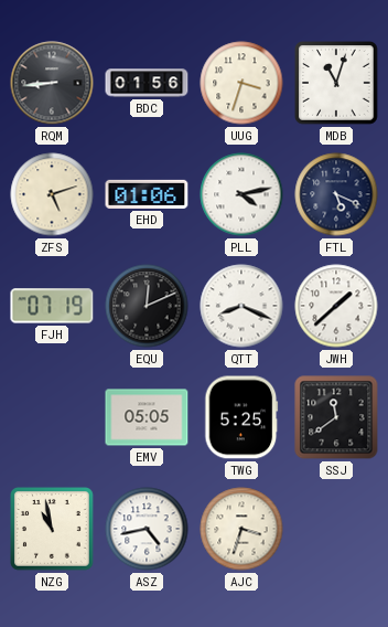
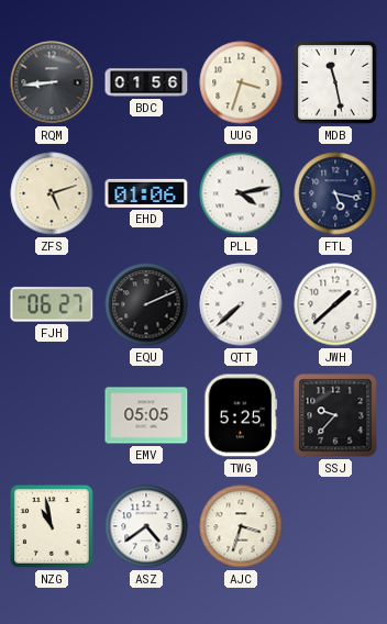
MDB: 11:03 -> 11:28 (336, 83)
FTL: 5:19 -> 5:17 (335, 193)
FJH: 07:19 -> 06:27 (52, 304)
EQU: 12:11 -> 2:11 (146, 304)
QTT: 8:19 -> 7:38 (241, 304)
SSJ: 11:39 -> 9:37 (335, 415)
ASZ: 4:43 -> 4:39 (146, 526)
